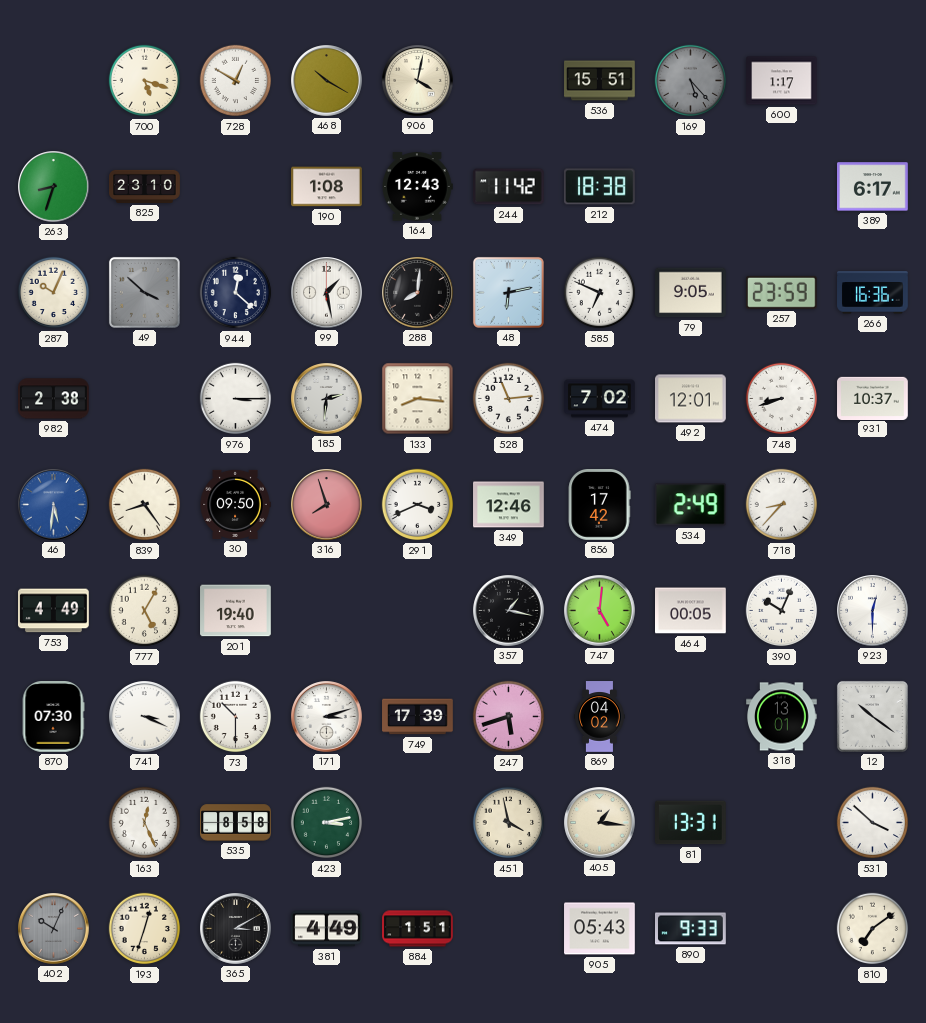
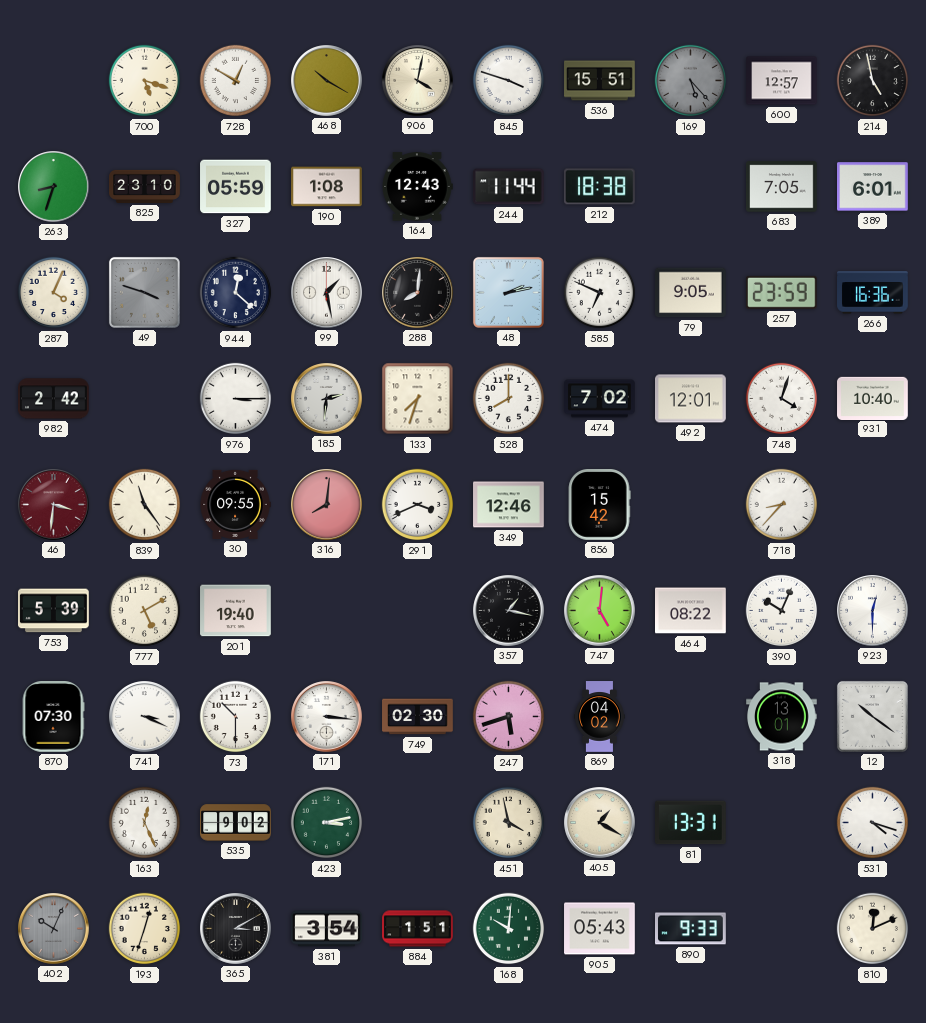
845: none -> 3:48 (509, 81)
600: 1:17 -> 12:57 (782, 81)
214: none -> 4:58 (873, 81)
327: none -> 05:59 (236, 187)
244: 11:42 -> 11:44 (509, 187)
683: none -> 7:05 (782, 187)
389: 6:17 -> 6:01 (873, 187)
287: 10:04 -> 4:04 (54, 293)
49: 3:52 -> 3:48 (144, 292)
48: 6:13 -> 2:13 (508, 292)
982: 2:38 -> 2:42 (54, 399)
133: 8:16 -> 7:33 (418, 399)
528: 11:14 -> 8:00 (509, 399)
748: 8:42 -> 4:03 (782, 399)
931: 10:37 -> 10:40 (873, 398)
46: 5:31 -> 3:31 (54, 505)
46 dial: blue -> burgundy (54, 505)
839: 8:24 -> 11:24 (145, 505)
30: 09:50 -> 09:55 (235, 504)
316: 7:57 -> 8:01 (327, 505)
856: 17:42 -> 15:42 (599, 505)
534: 2:49 -> none (690, 505)
753: 4:49 -> 5:39 (54, 611)
777: 5:05 -> 5:10 (145, 611)
464: 00:05 -> 08:22 (691, 611)
171: 3:12 -> 3:16 (327, 717)
749: 17:39 -> 02:30 (418, 717)
535: 8:58 -> 9:02 (236, 823)
405: 1:16 -> 1:20 (600, 823)
531: 3:52 -> 4:18 (873, 823)
381: 4:49 -> 3:54 (327, 929)
168: none -> 10:01 (509, 929)
810: 7:09 -> 12:11 (873, 929)
